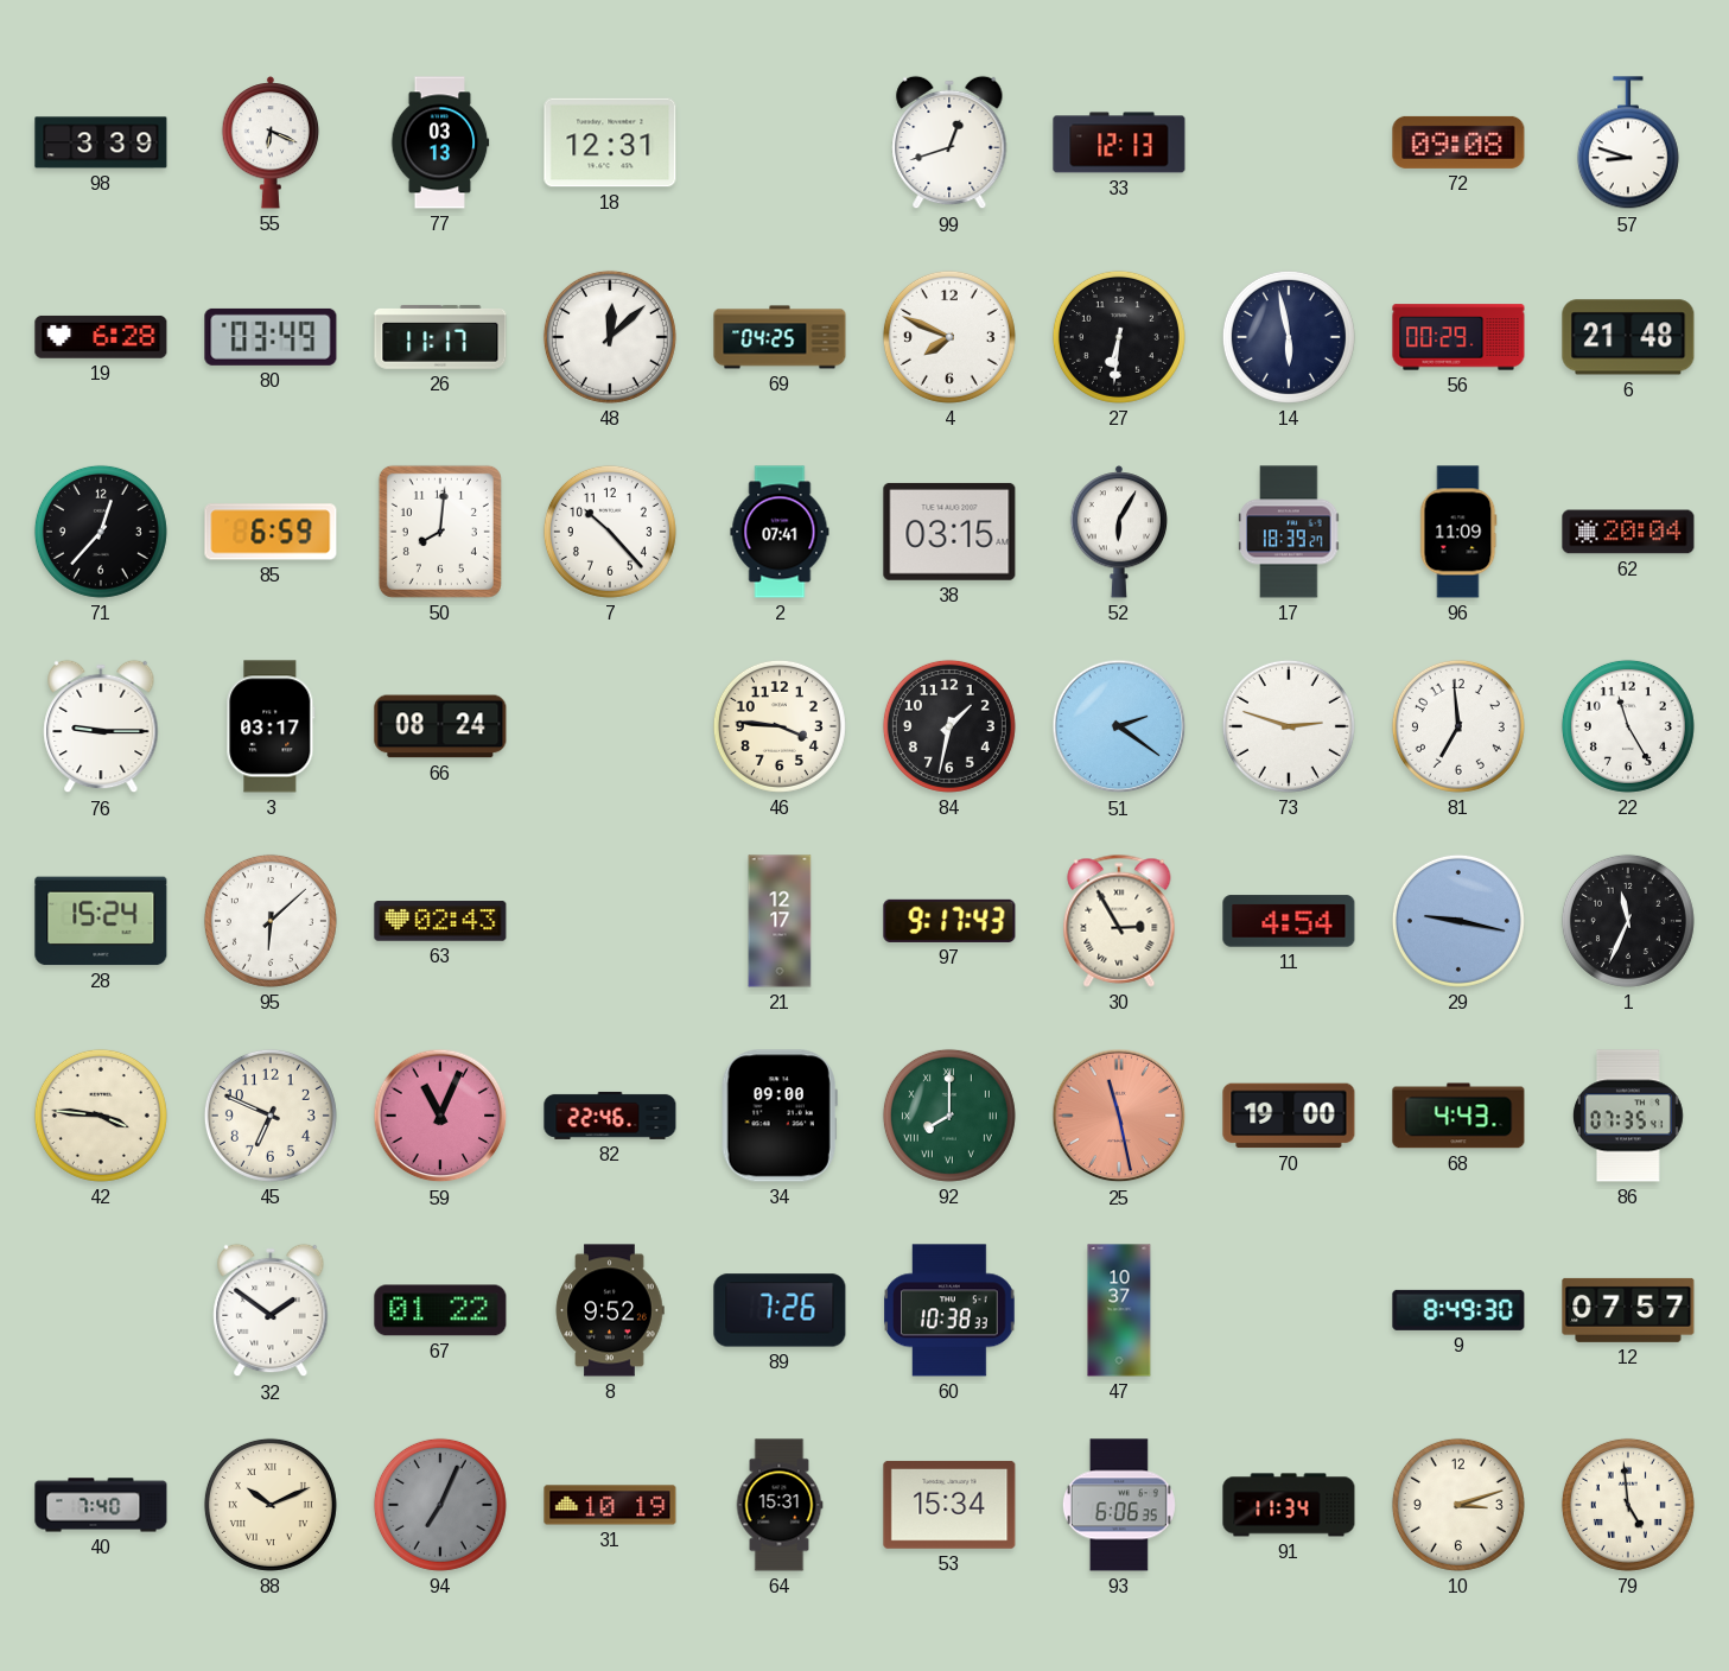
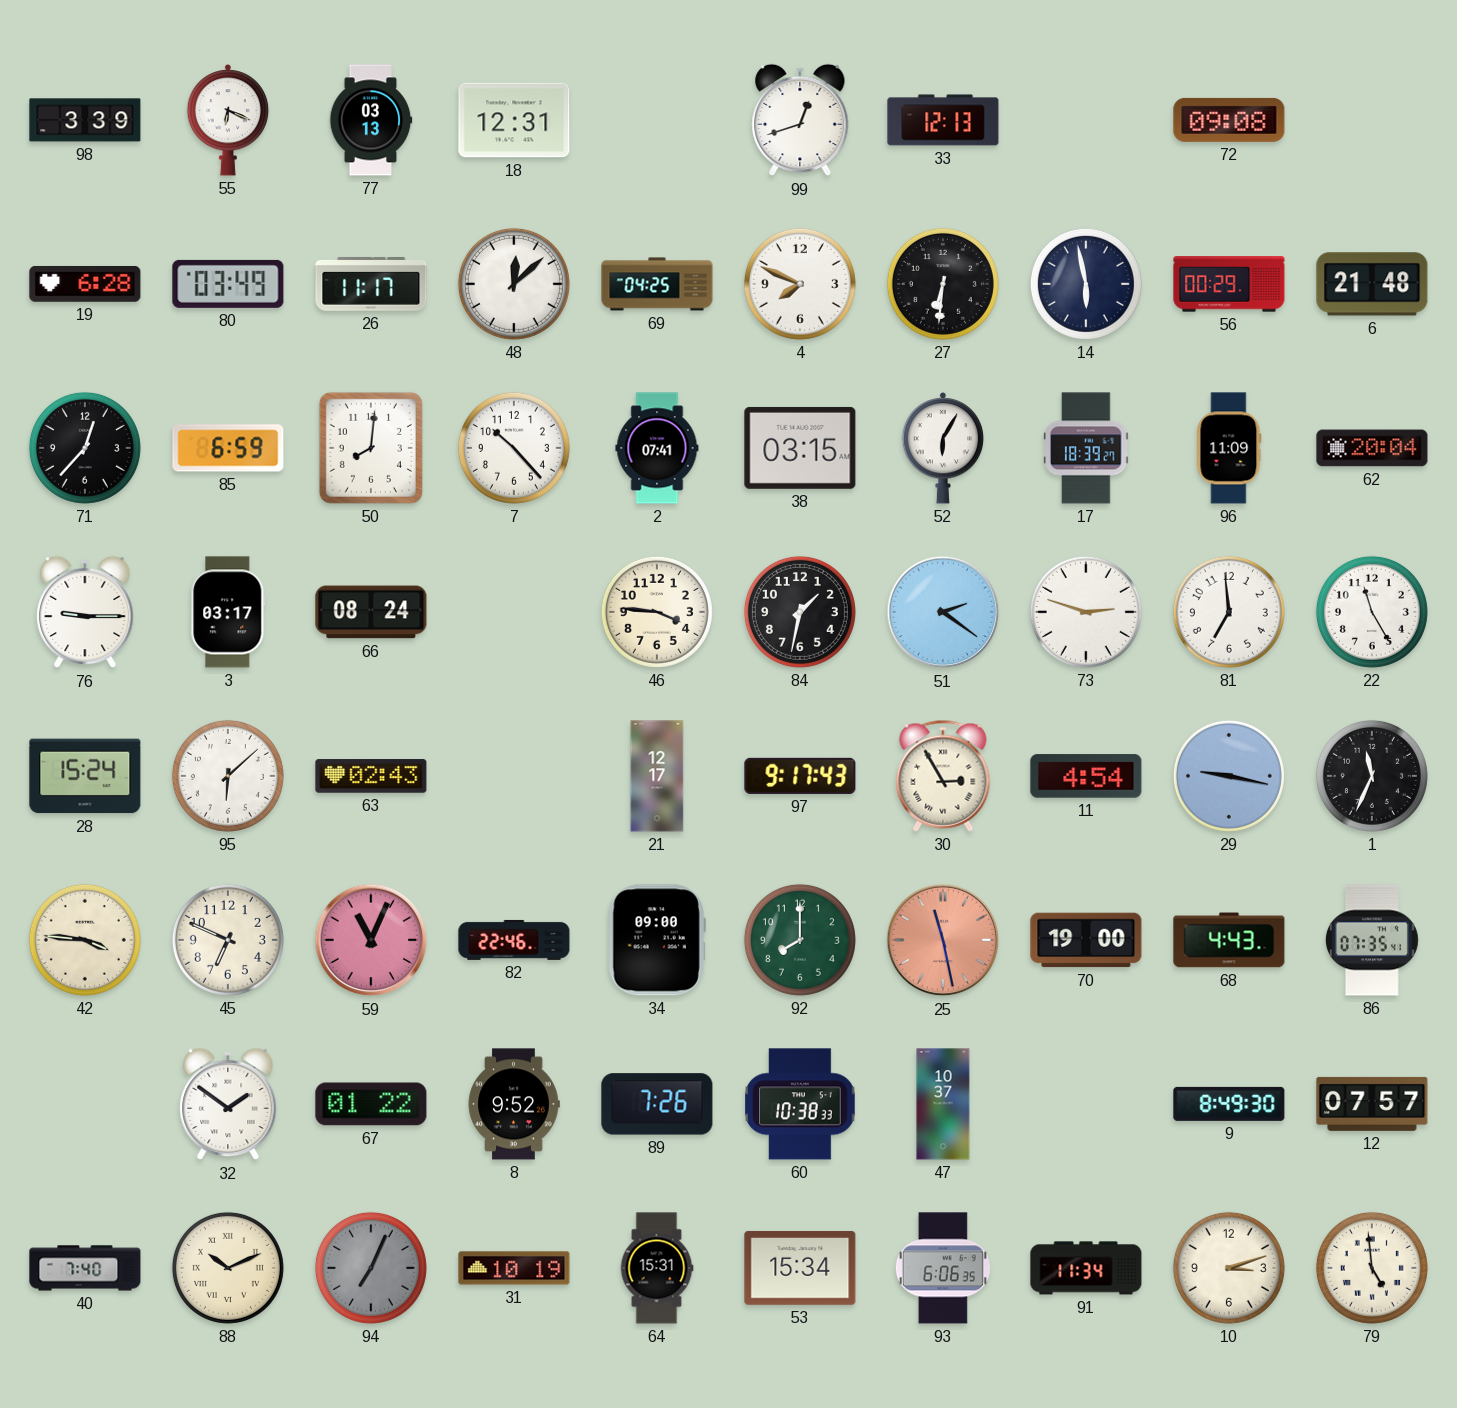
57: 8:48 -> none (1628, 144)
92 numerals: Roman -> Arabic (800, 940)
